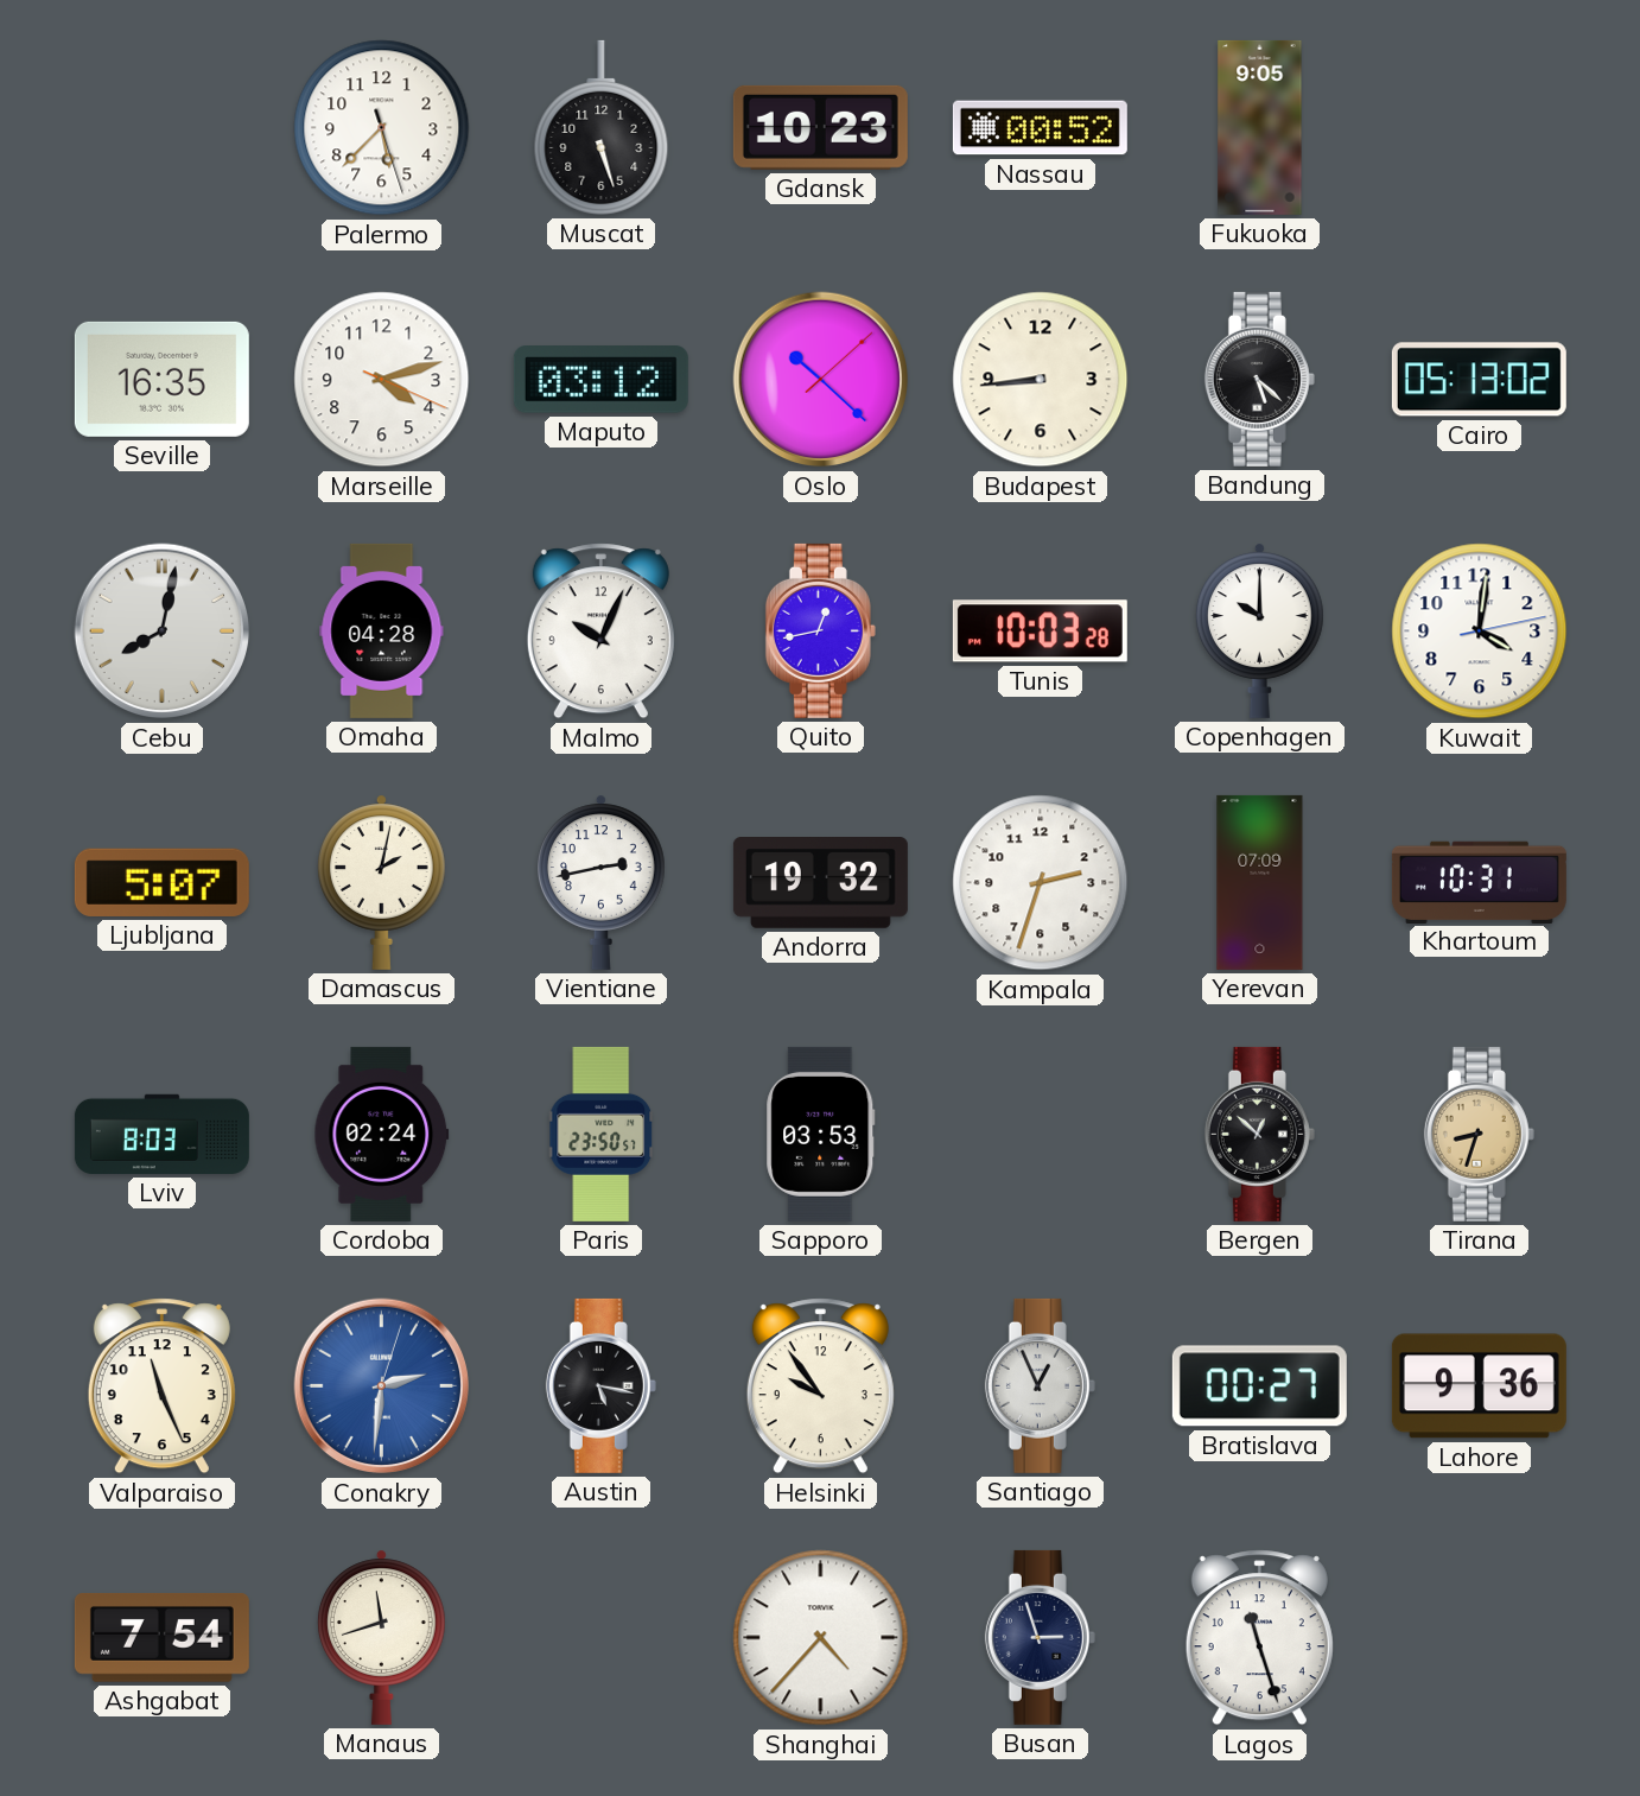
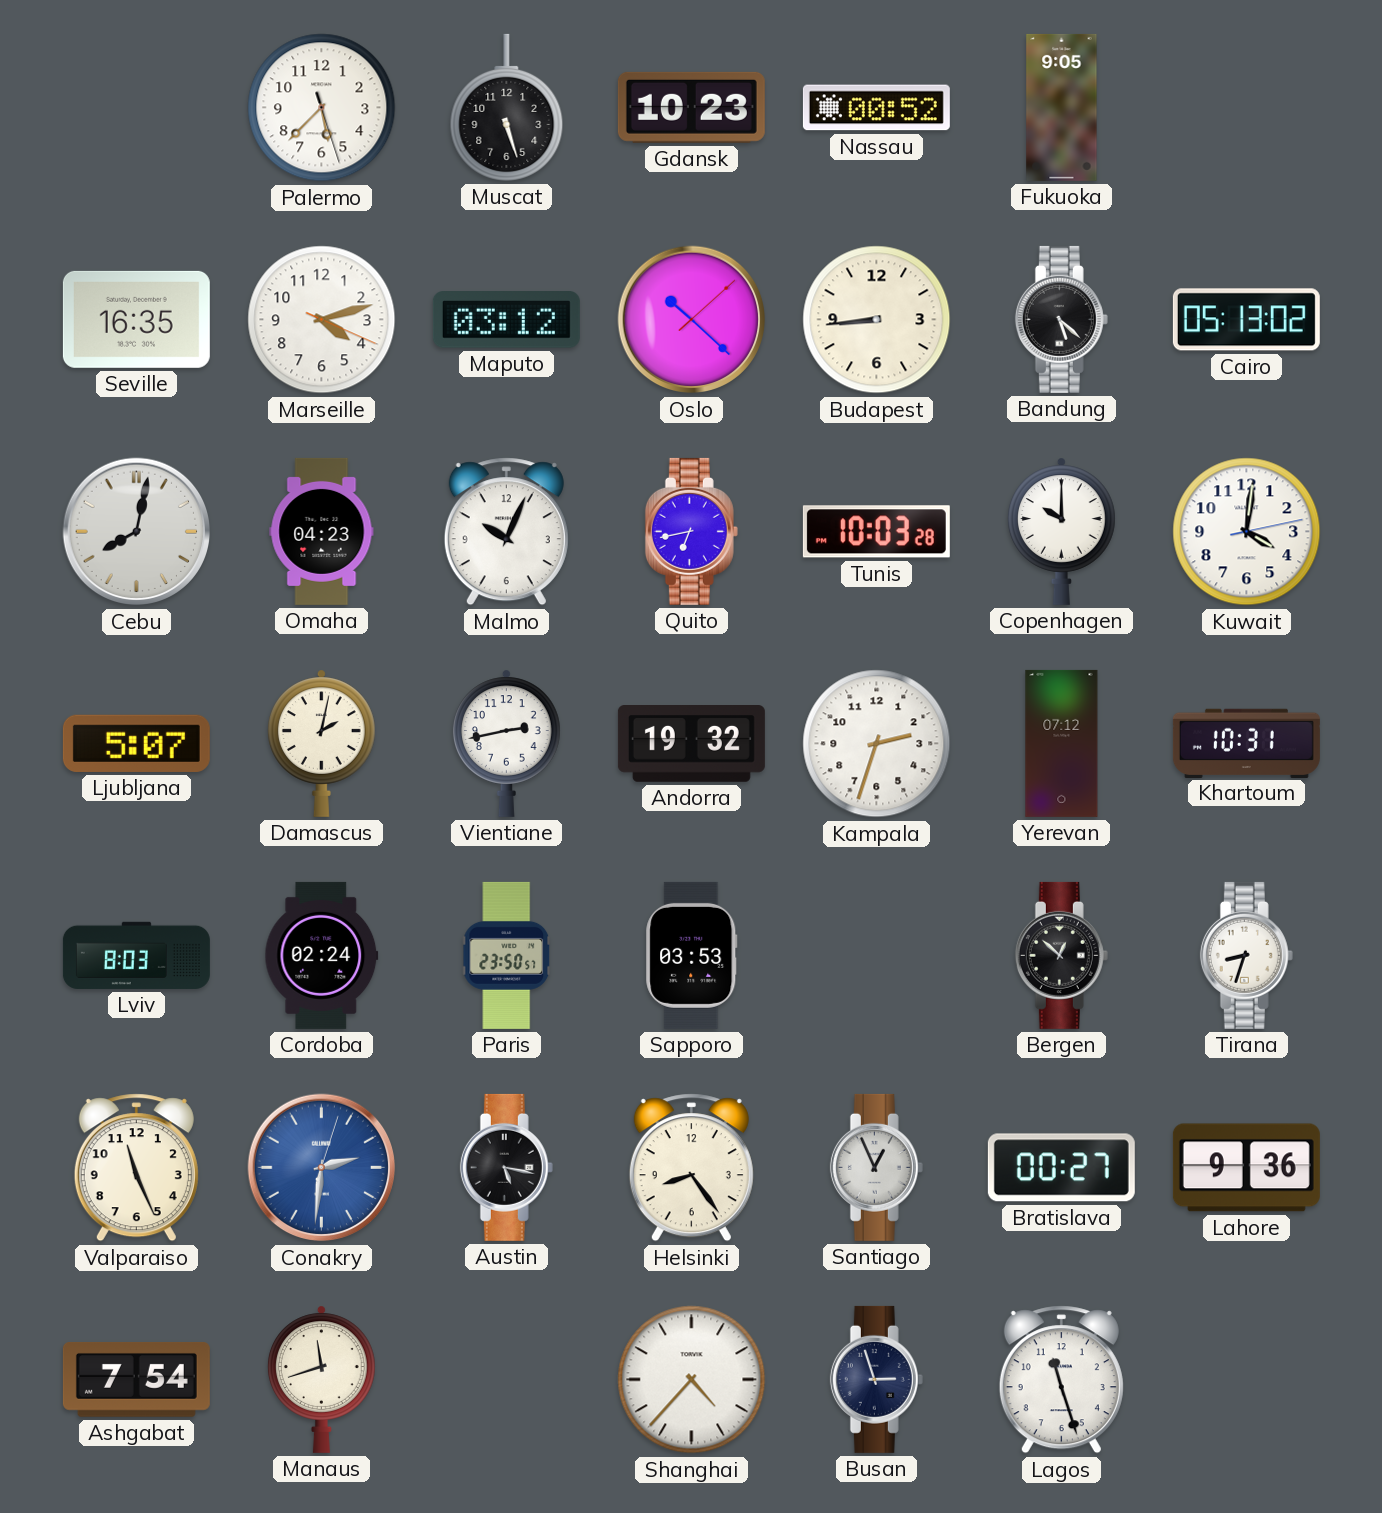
Omaha: 04:28 -> 04:23 (322, 531)
Quito: 12:43 -> 6:43 (691, 531)
Yerevan: 07:09 -> 07:12 (1062, 743)
Tirana dial: champagne -> white (1246, 955)
Helsinki: 9:54 -> 8:24 (691, 1168)
